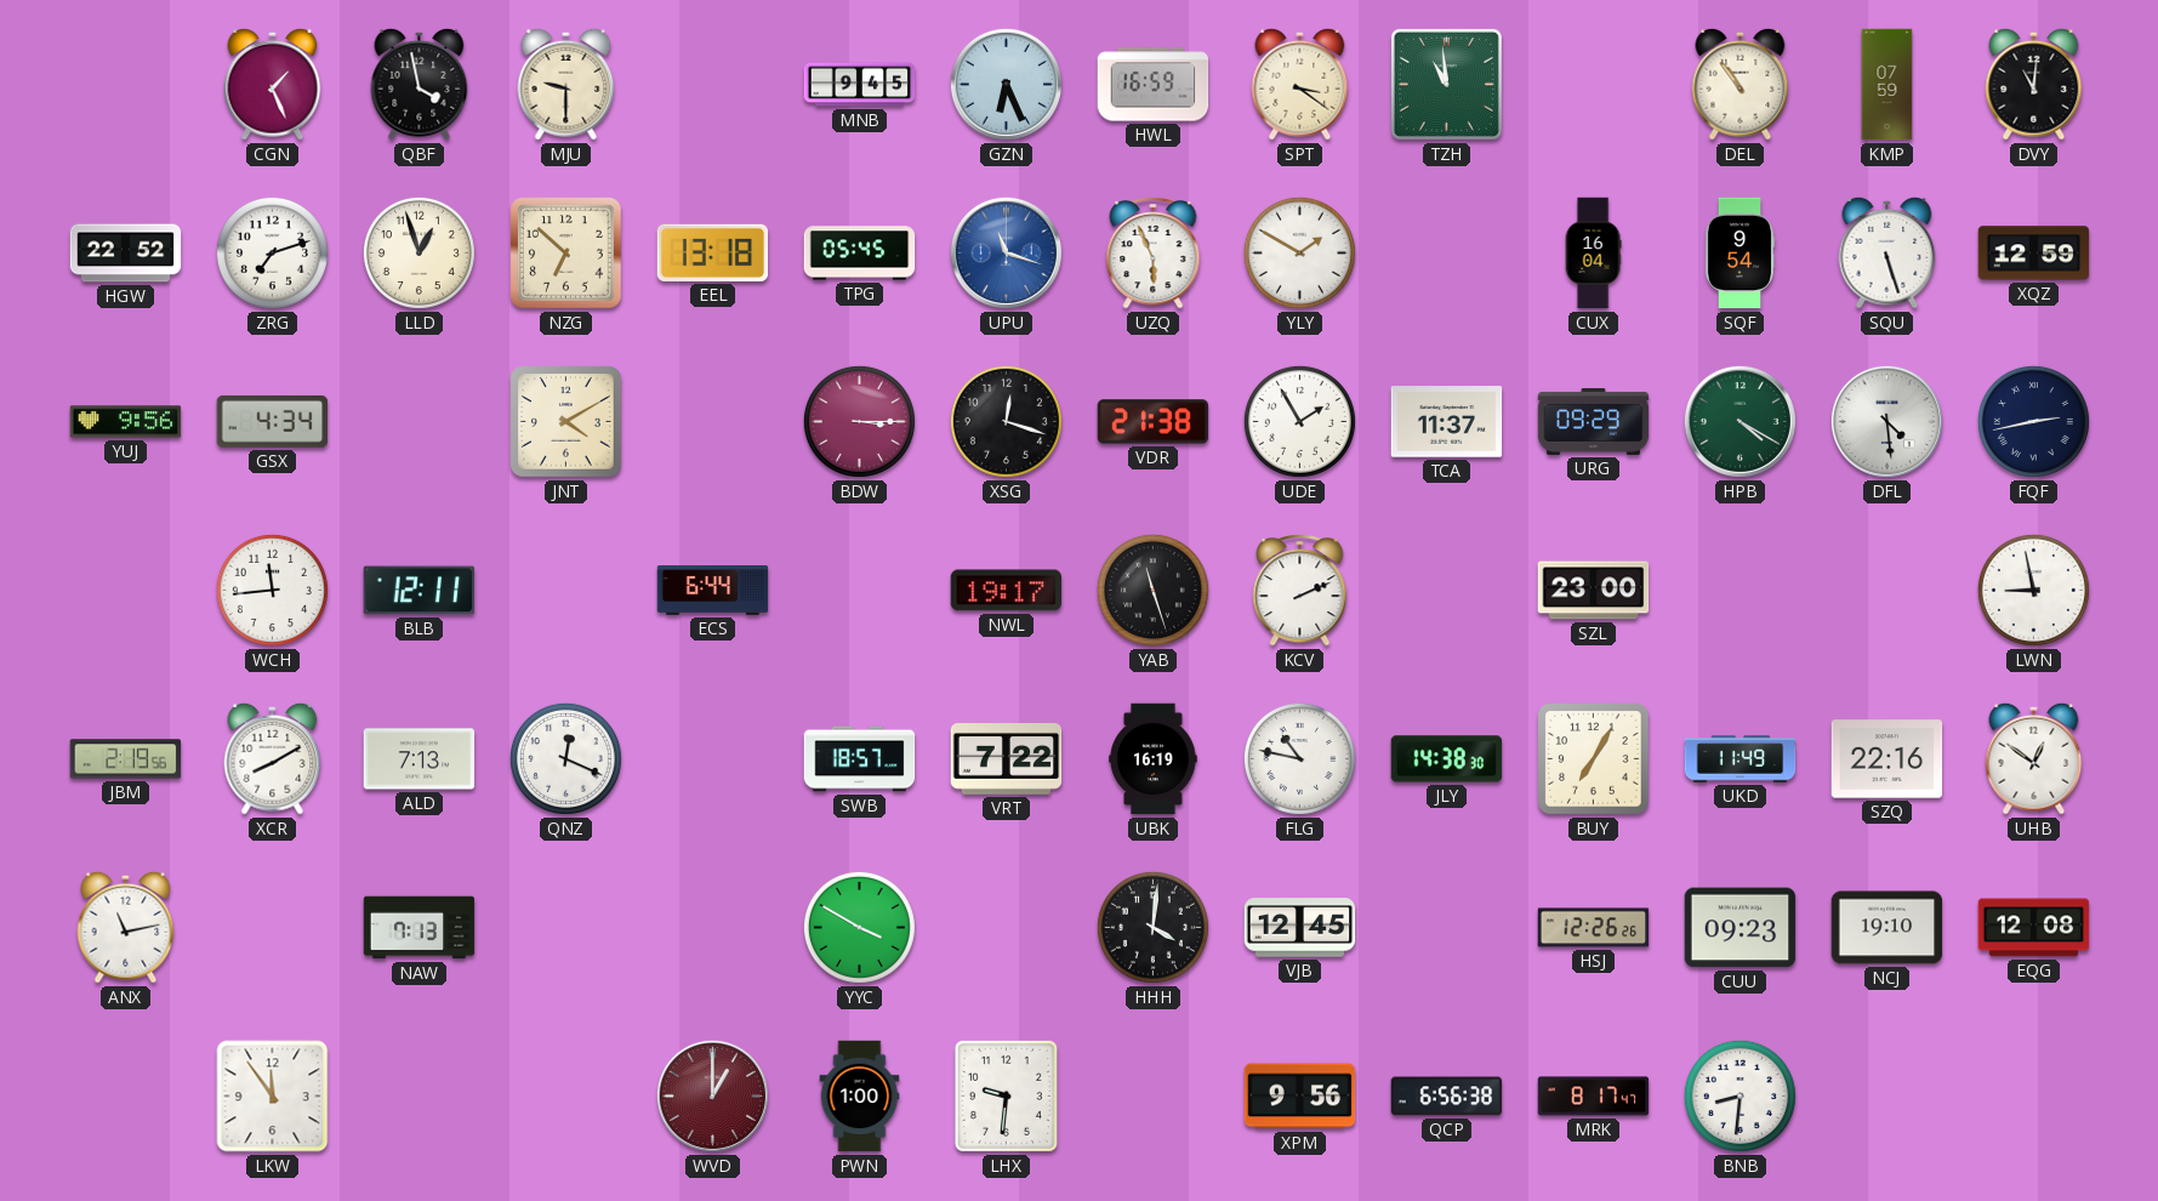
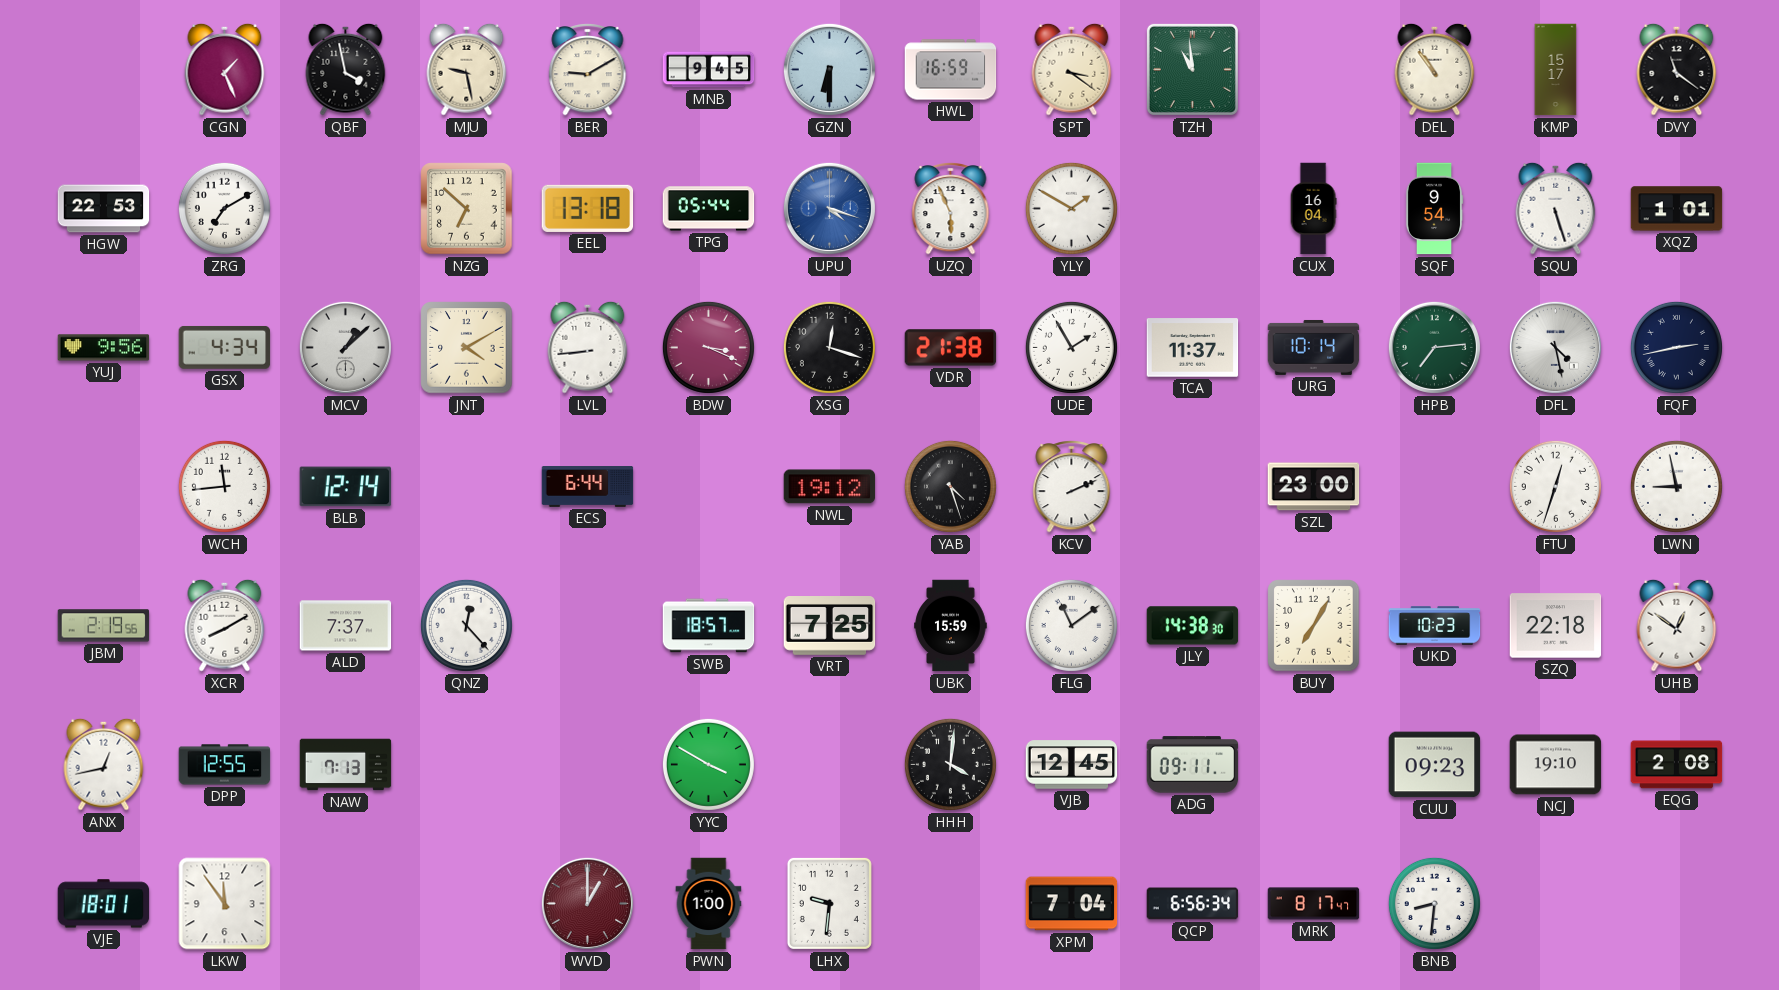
MJU: 9:30 -> 9:28 (467, 69)
BER: none -> 9:10 (588, 69)
GZN: 6:26 -> 6:30 (829, 69)
KMP: 07:59 -> 15:17 (1556, 70)
DVY: 11:01 -> 11:21 (1677, 69)
HGW: 22:52 -> 22:53 (104, 209)
ZRG: 7:12 -> 7:10 (224, 208)
LLD: 12:57 -> none (418, 252)
TPG: 05:45 -> 05:44 (709, 209)
UPU: 11:18 -> 4:18 (829, 208)
XQZ: 12:59 -> 1:01 (1677, 209)
MCV: none -> 1:08 (345, 347)
LVL: none -> 8:44 (588, 347)
BDW: 3:15 -> 3:19 (708, 347)
URG: 09:29 -> 10:14 (1314, 347)
HPB: 4:20 -> 7:14 (1434, 347)
DFL: 4:29 -> 4:28 (1555, 347)
BLB: 12:11 -> 12:14 (346, 487)
NWL: 19:17 -> 19:12 (830, 487)
YAB: 11:27 -> 4:27 (950, 486)
FTU: none -> 12:33 (1555, 486)
ALD: 7:13 -> 7:37 (346, 626)
QNZ: 12:19 -> 12:23 (466, 625)
VRT: 7:22 -> 7:25 (830, 626)
UBK: 16:19 -> 15:59 (951, 626)
FLG: 10:47 -> 11:09 (1071, 625)
UKD: 11:49 -> 10:23 (1435, 626)
SZQ: 22:16 -> 22:18 (1556, 626)
ANX: 11:13 -> 12:43 (104, 764)
DPP: none -> 12:55 (225, 765)
ADG: none -> 09:11 (1193, 765)
HSJ: 12:26 -> none (1594, 928)
EQG: 12:08 -> 2:08 (1677, 765)
VJE: none -> 18:01 (104, 904)
XPM: 9:56 -> 7:04 (1072, 904)
QCP: 6:56:38 -> 6:56:34 (1193, 904)
